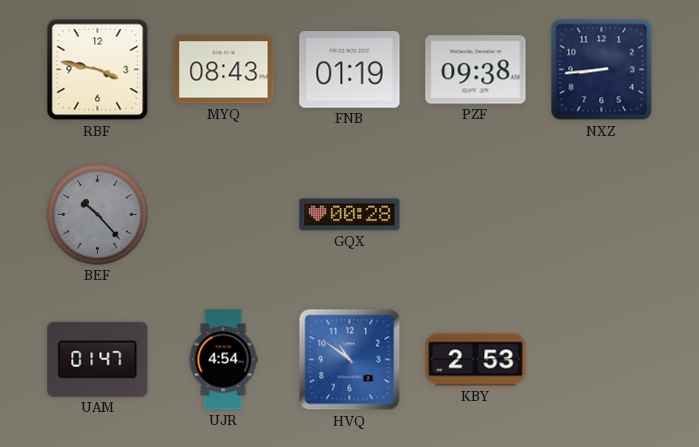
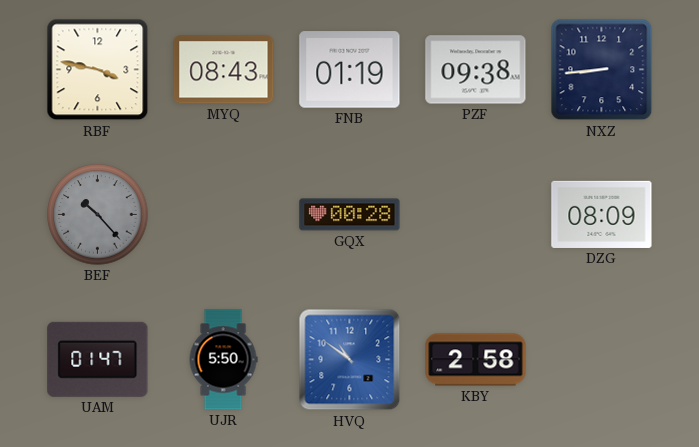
DZG: none -> 08:09 (602, 214)
UJR: 4:54 -> 5:50 (223, 360)
KBY: 2:53 -> 2:58 (476, 360)
